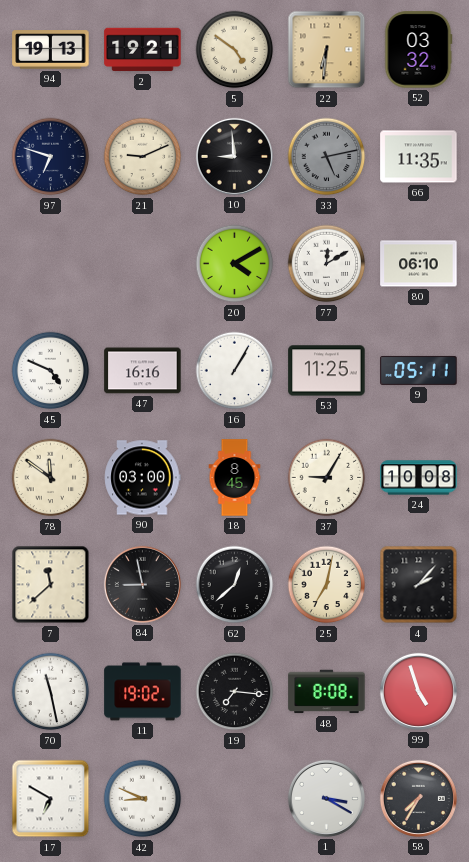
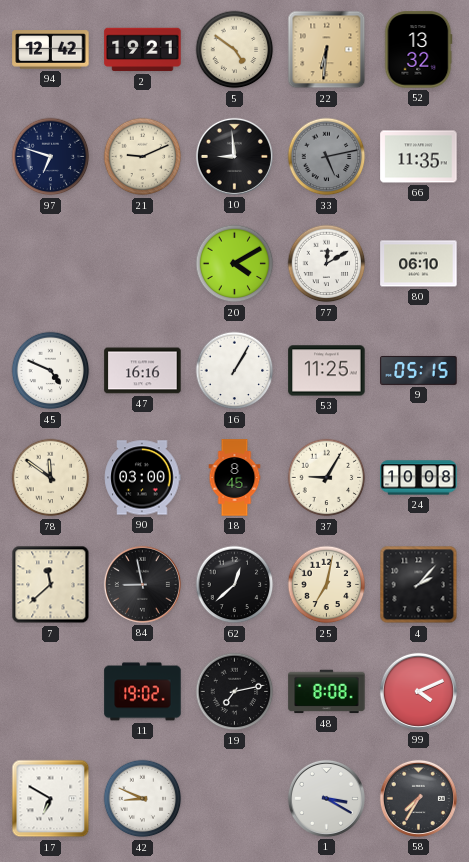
94: 19:13 -> 12:42 (51, 50)
52: 03:32 -> 13:32 (418, 50)
9: 05:11 -> 05:15 (419, 370)
70: 11:28 -> none (51, 692)
19: 7:16 -> 7:13 (235, 692)
99: 4:57 -> 4:11 (418, 691)
